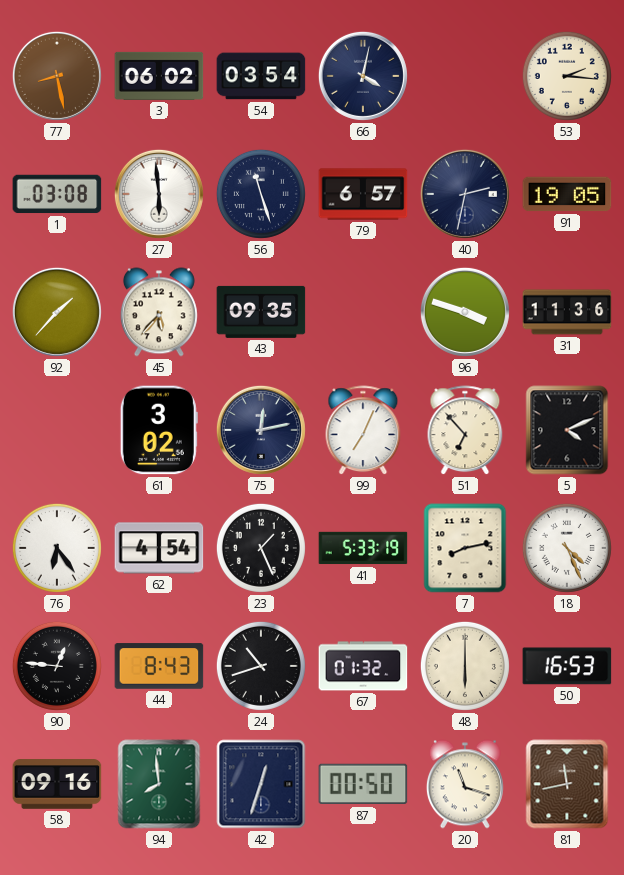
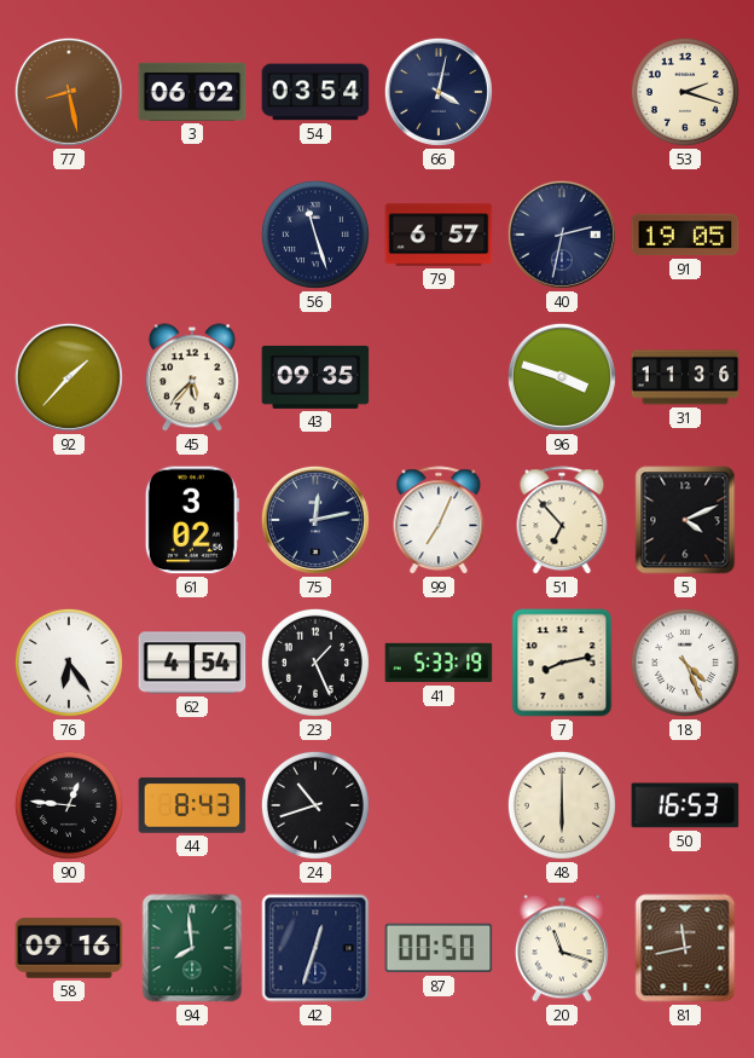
53: 2:16 -> 2:18 (685, 92)
1: 03:08 -> none (57, 194)
27: 5:59 -> none (159, 194)
67: 01:32 -> none (363, 666)
